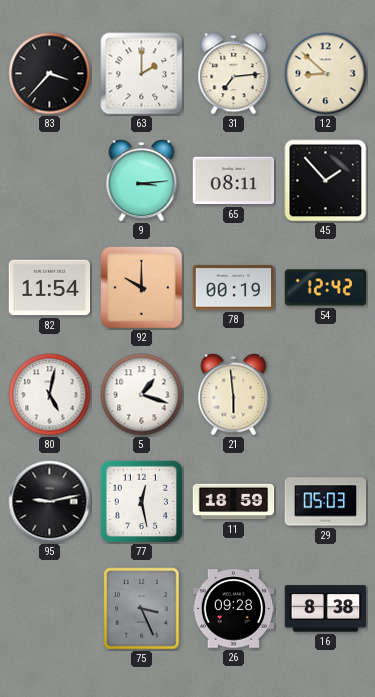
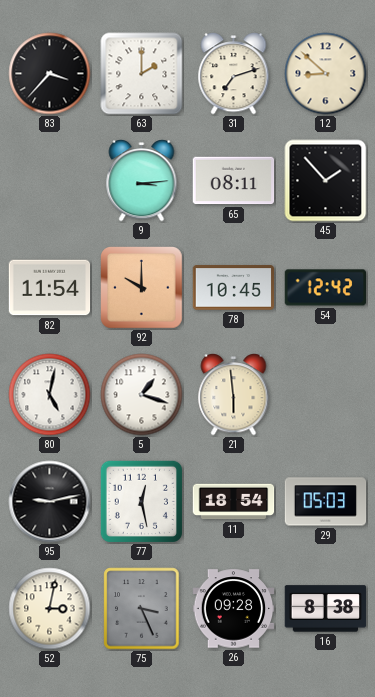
31: 7:14 -> 7:12 (234, 74)
78: 00:19 -> 10:45 (234, 288)
11: 18:59 -> 18:54 (234, 502)
52: none -> 3:02 (50, 609)
